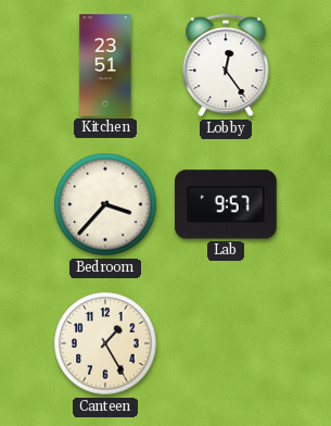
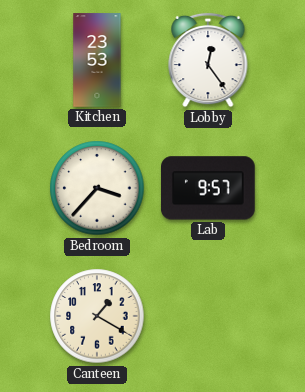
Kitchen: 23:51 -> 23:53 (97, 60)
Canteen: 1:25 -> 1:20 (97, 316)
